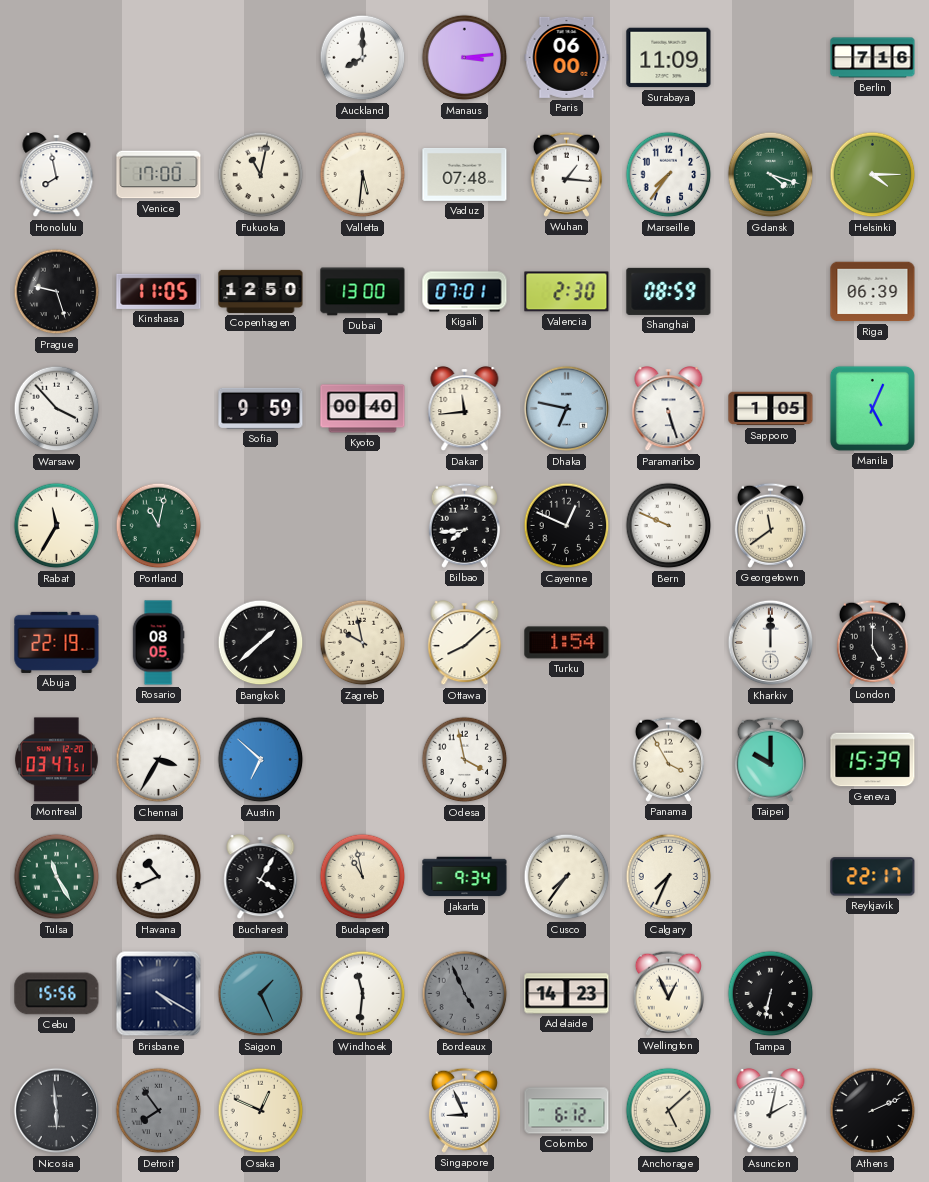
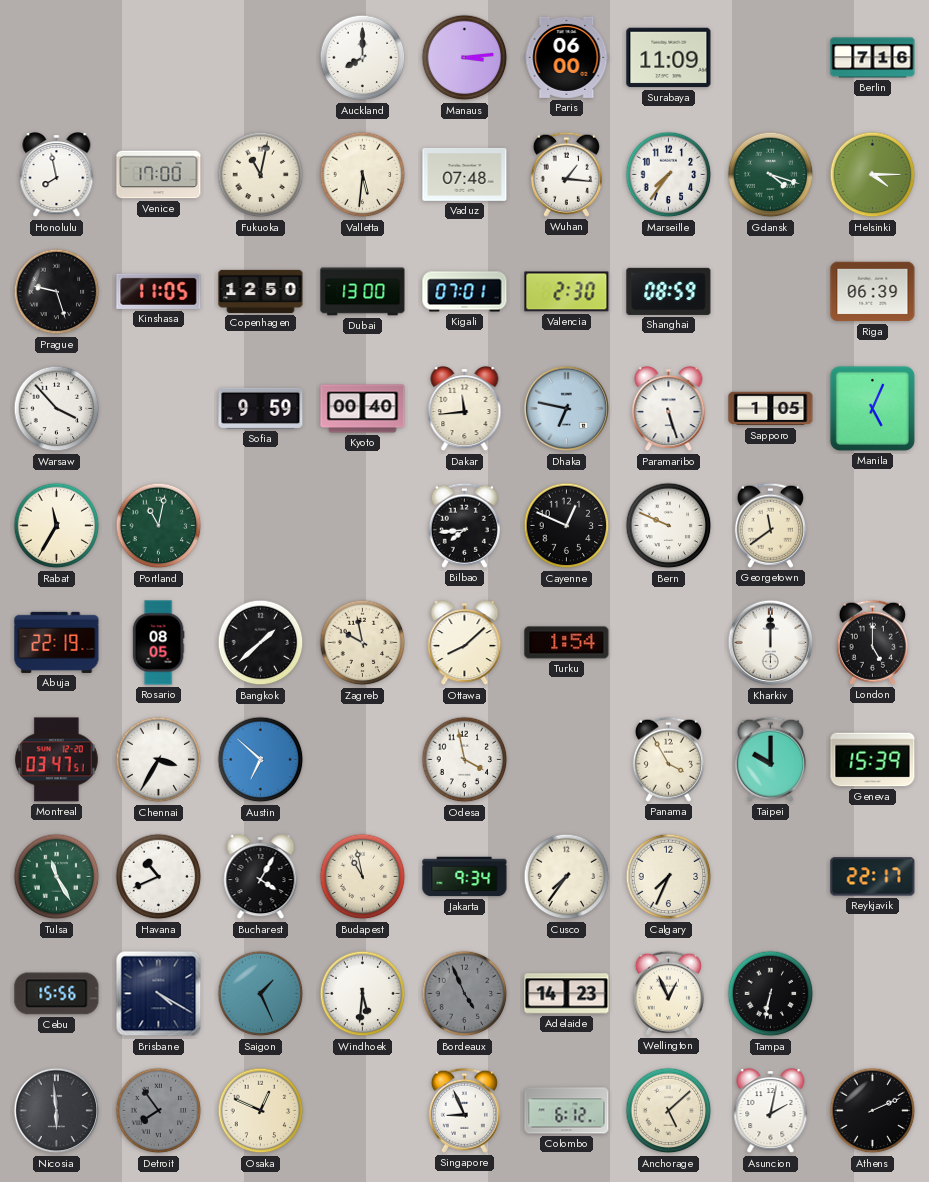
Windhoek: 11:31 -> 5:31 (363, 994)
